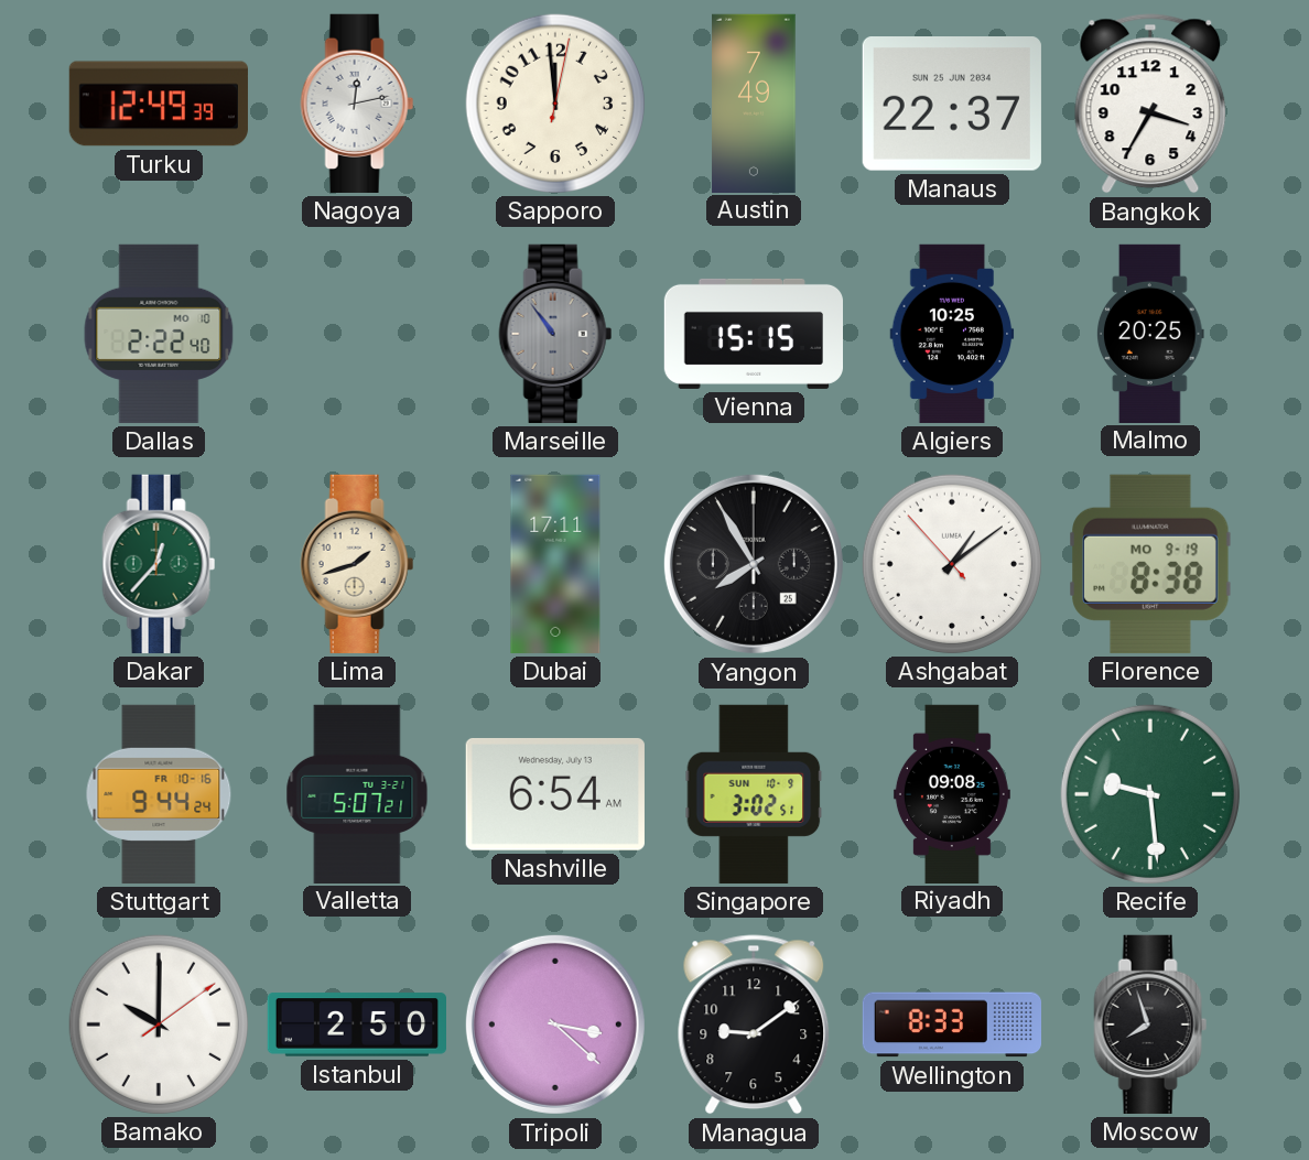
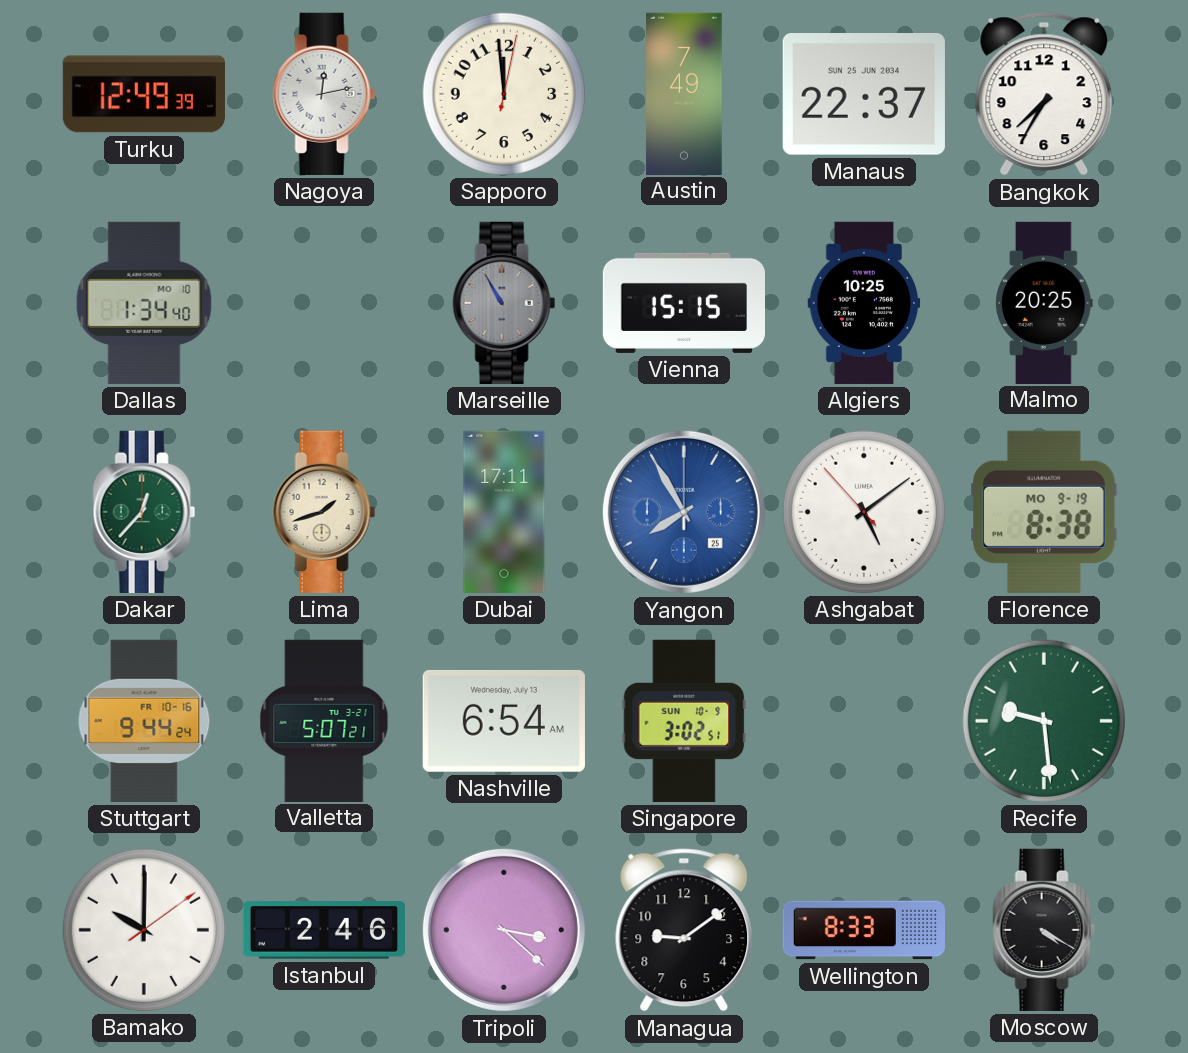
Bangkok: 3:35 -> 7:35 (1044, 94)
Dallas: 2:22 -> 1:34 (144, 303)
Marseille: 10:54 -> 10:55 (504, 303)
Yangon dial: black -> blue (684, 512)
Ashgabat: 1:08 -> 5:08 (864, 512)
Riyadh: 09:08 -> none (952, 793)
Istanbul: 2:50 -> 2:46 (323, 930)
Moscow: 7:57 -> 4:20 (1044, 930)
